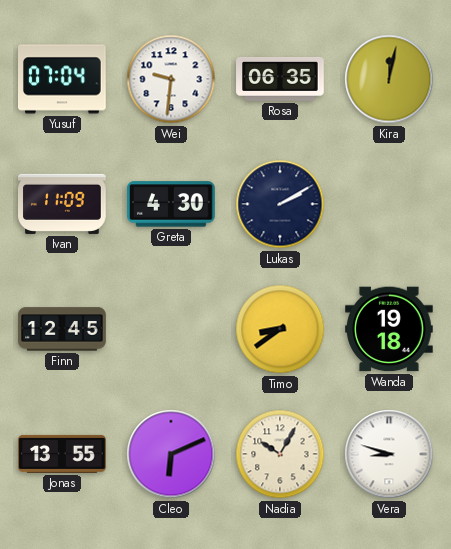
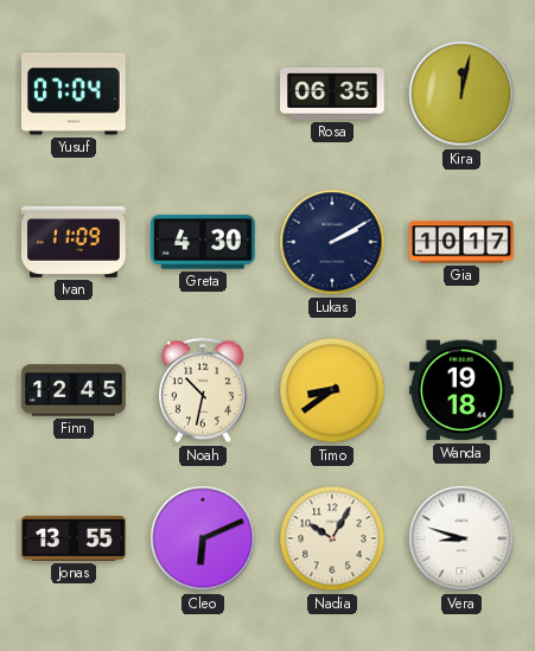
Wei: 9:31 -> none (171, 79)
Gia: none -> 10:17 (461, 242)
Noah: none -> 10:32 (203, 390)
